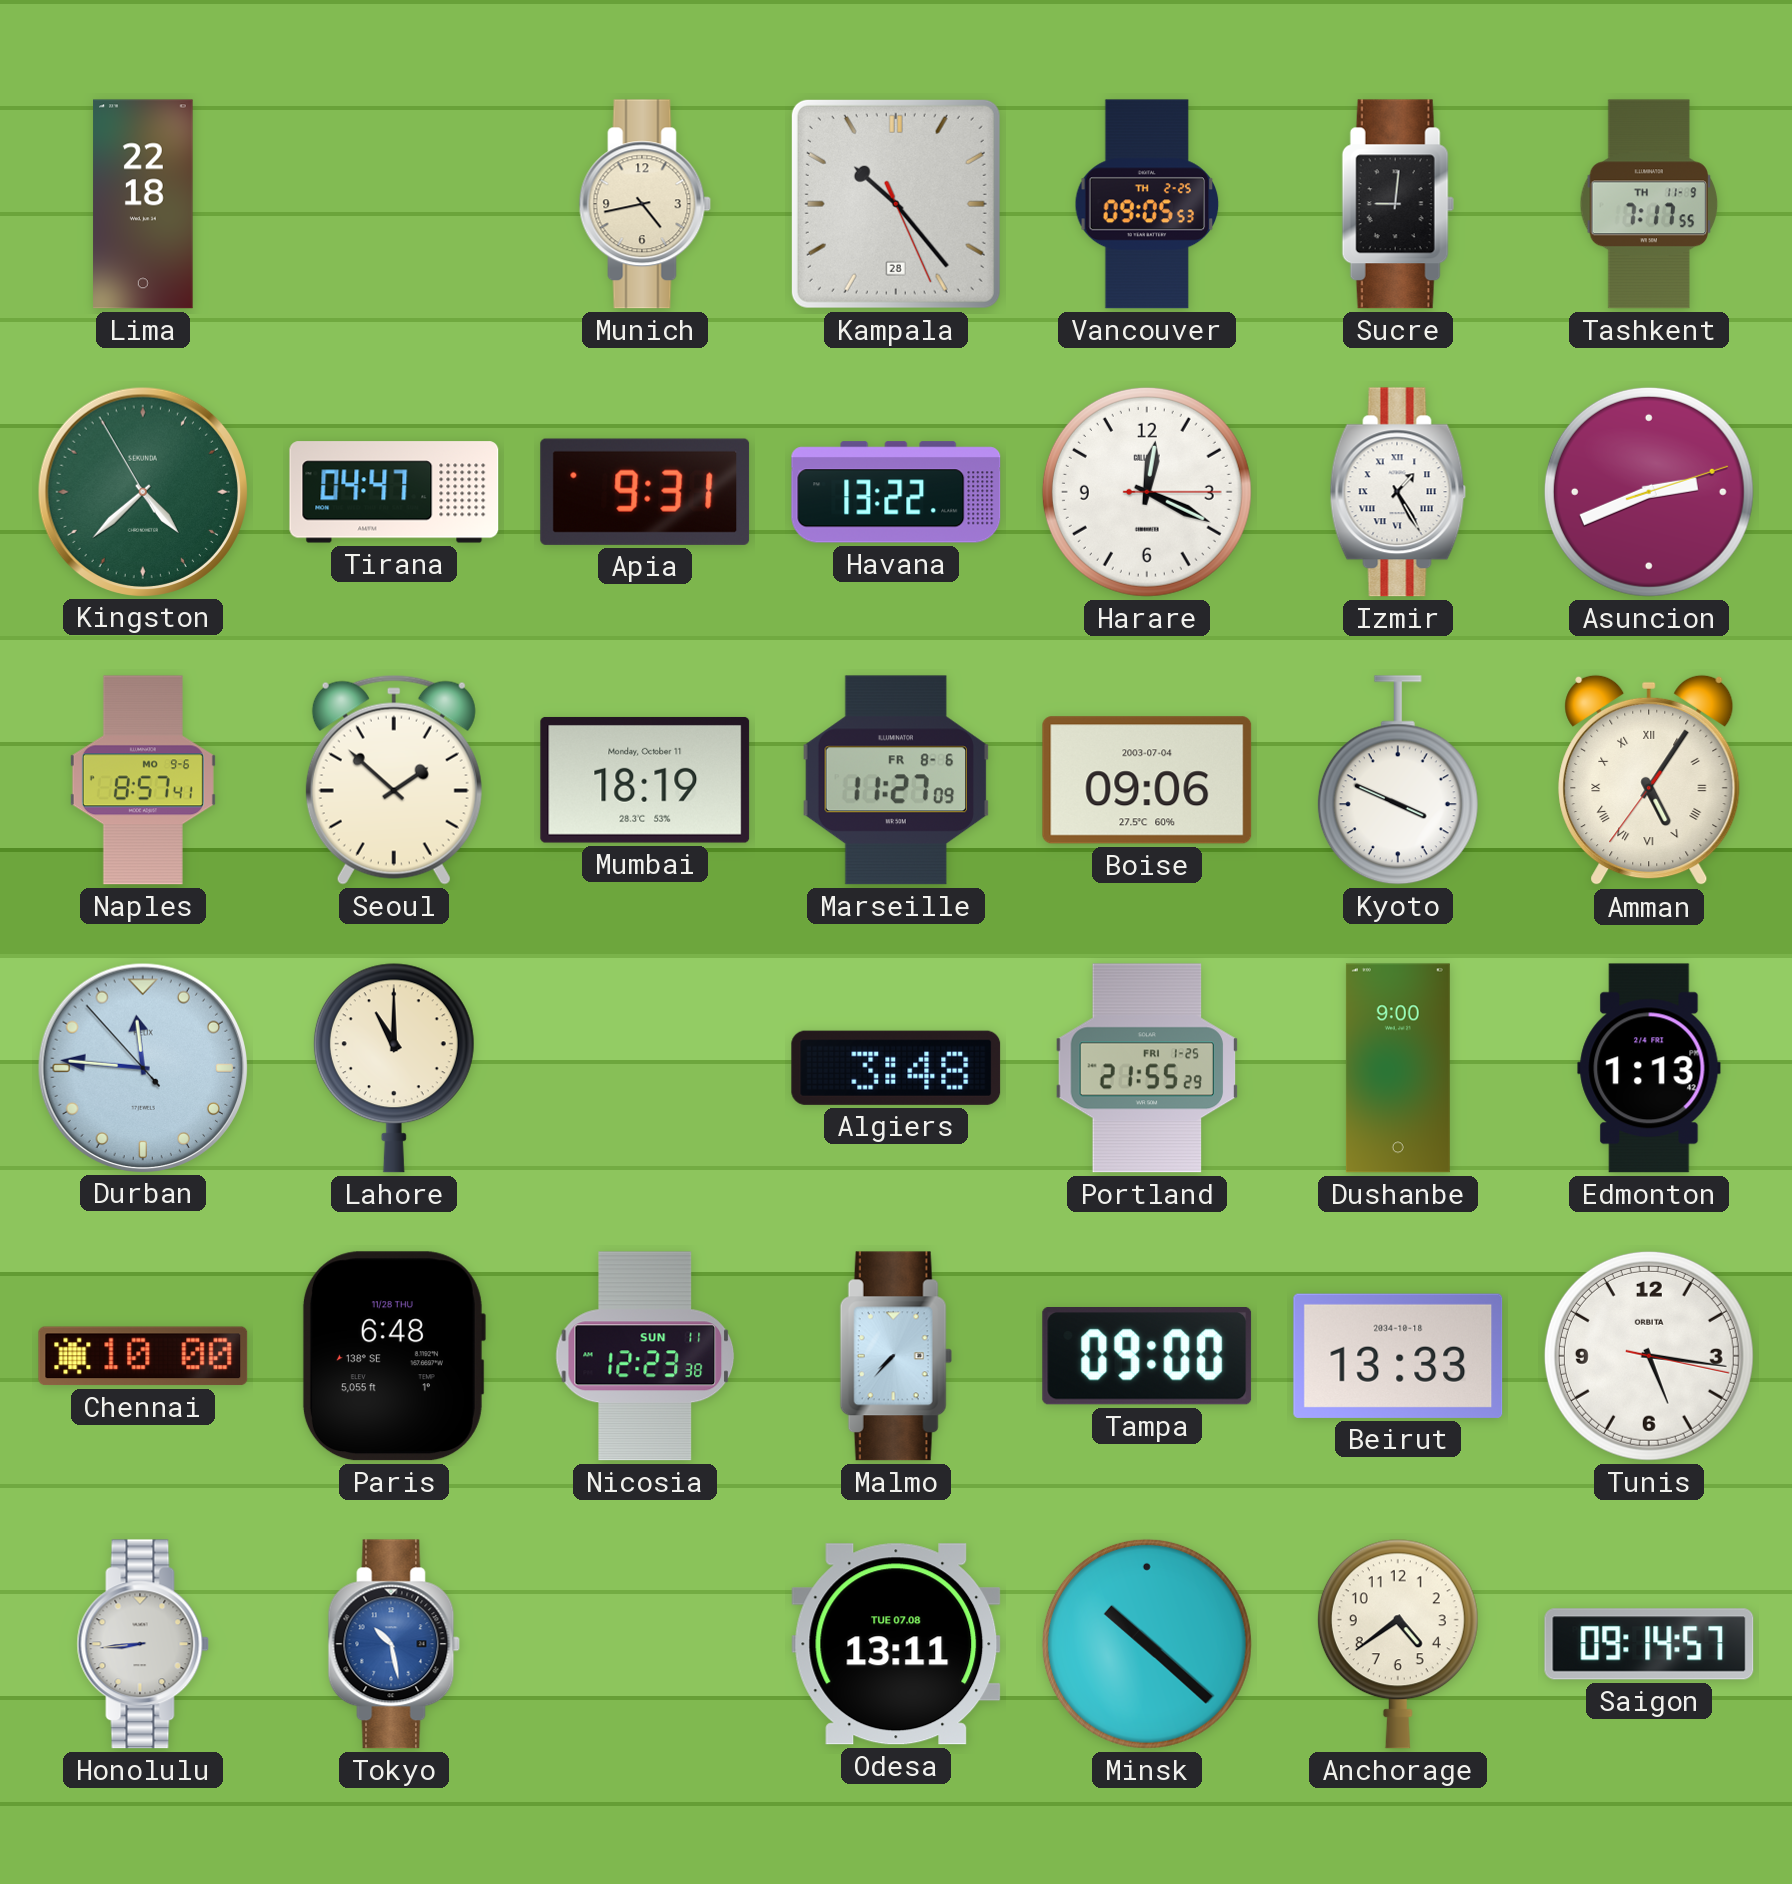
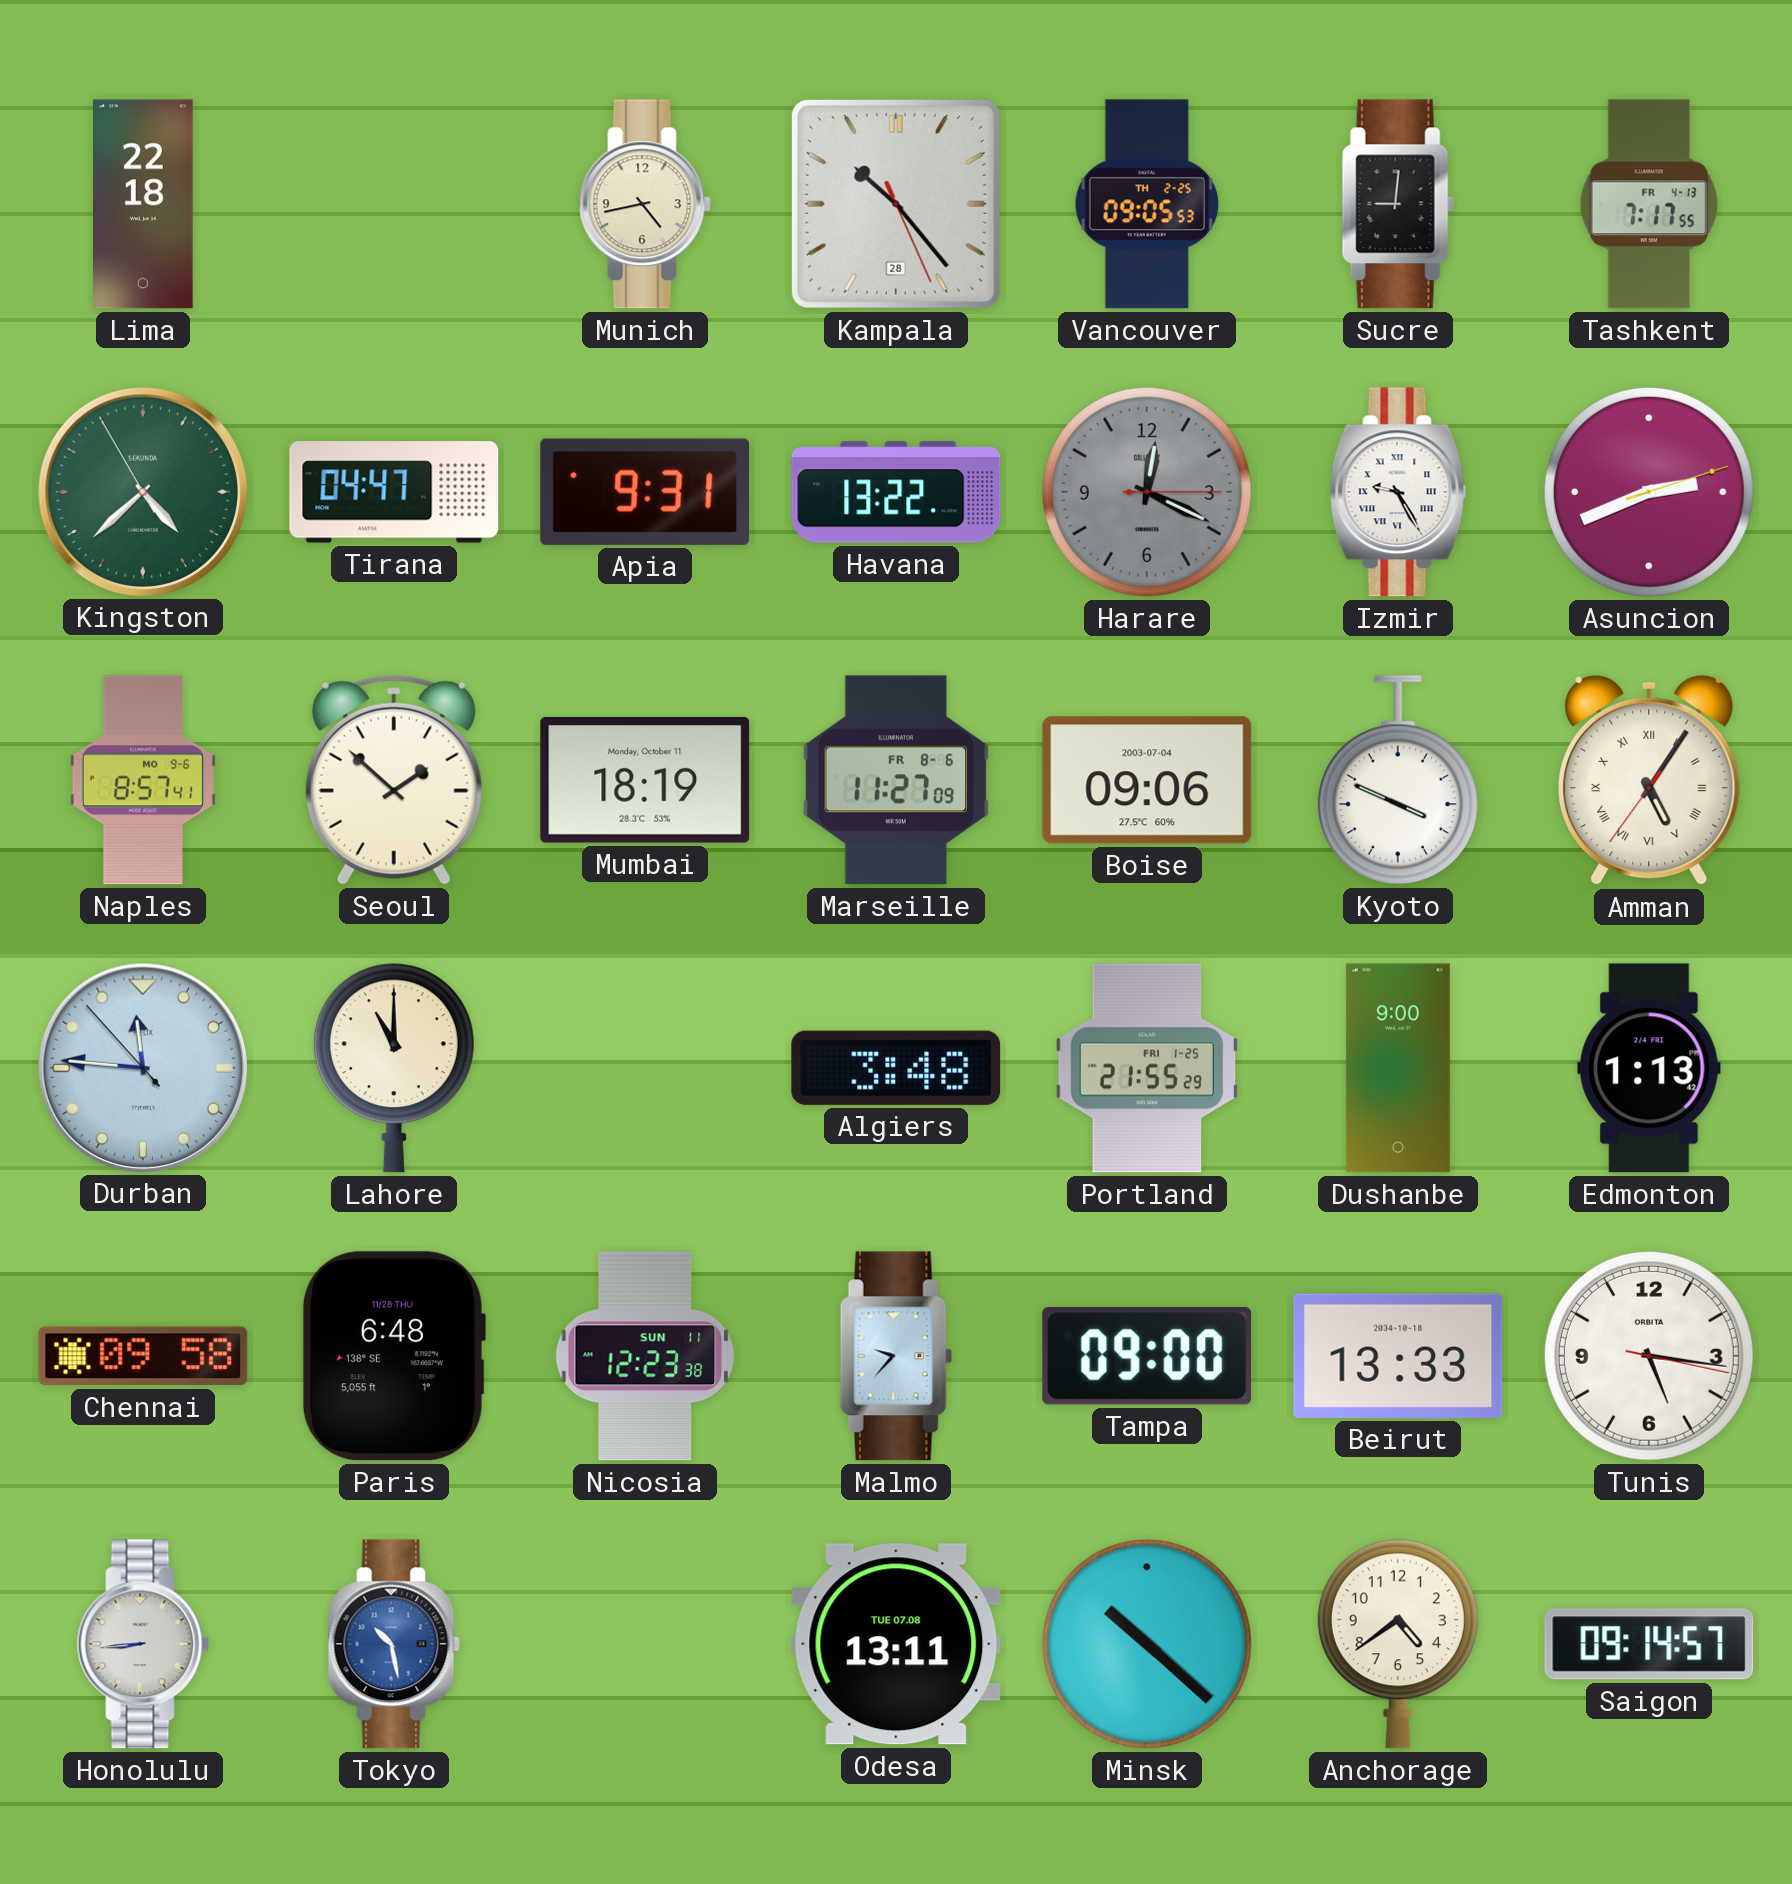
Tashkent date: TH 11-9 -> FR 4-13 (1649, 204)
Harare dial: white -> grey (1147, 492)
Izmir: 1:25 -> 9:25 (1398, 492)
Chennai: 10:00 -> 09:58 (143, 1356)
Malmo: 7:37 -> 9:37 (896, 1356)
